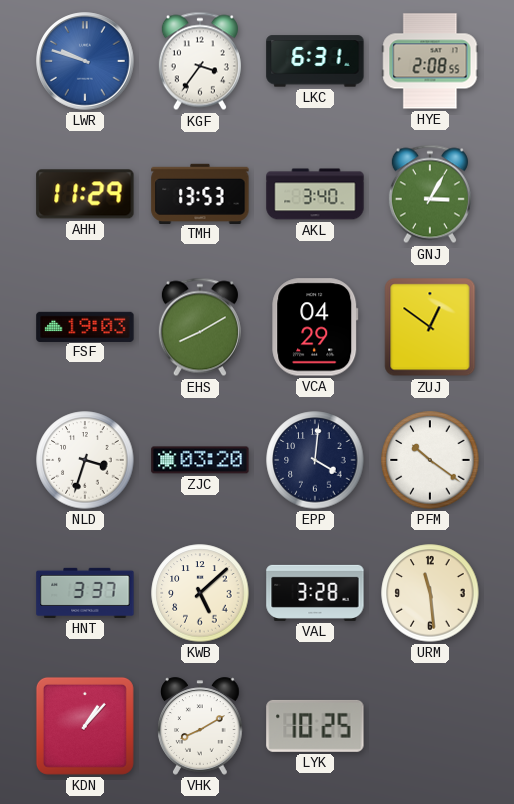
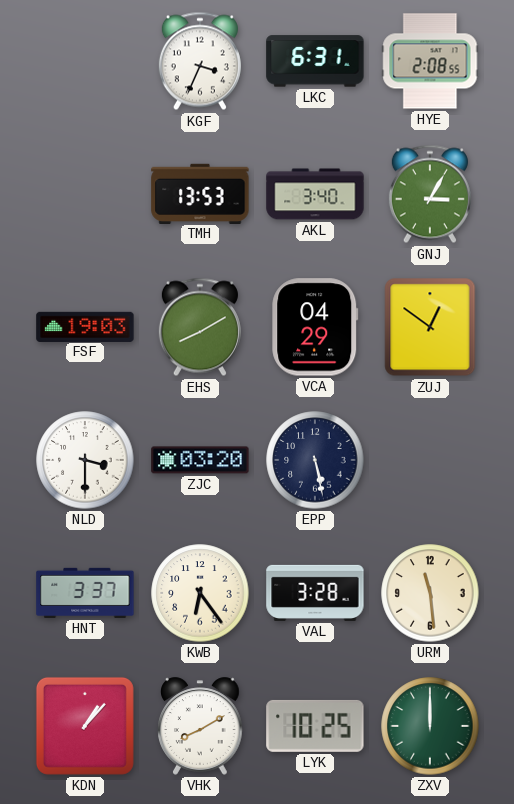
LWR: 9:48 -> none (85, 61)
KGF: 3:36 -> 3:34 (200, 61)
AHH: 11:29 -> none (85, 194)
NLD: 3:33 -> 3:30 (85, 460)
EPP: 4:01 -> 5:28 (315, 460)
PFM: 10:21 -> none (430, 460)
KWB: 5:08 -> 6:24 (200, 593)
ZXV: none -> 12:00 (430, 726)
